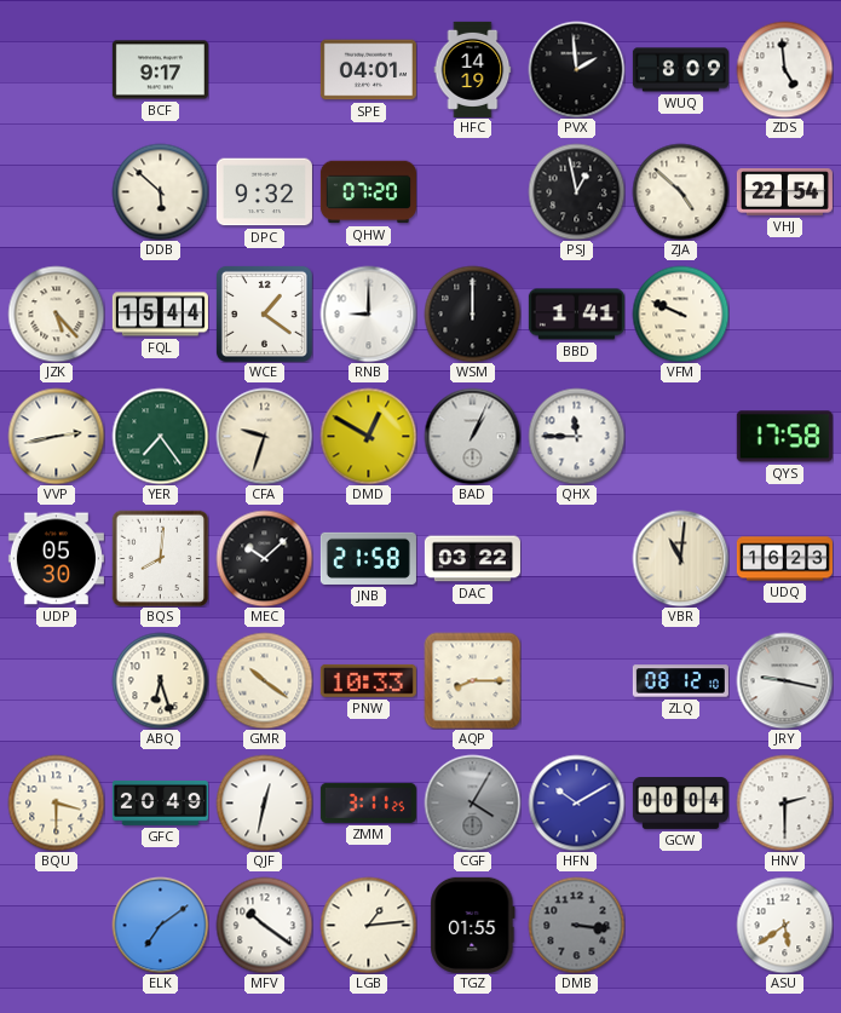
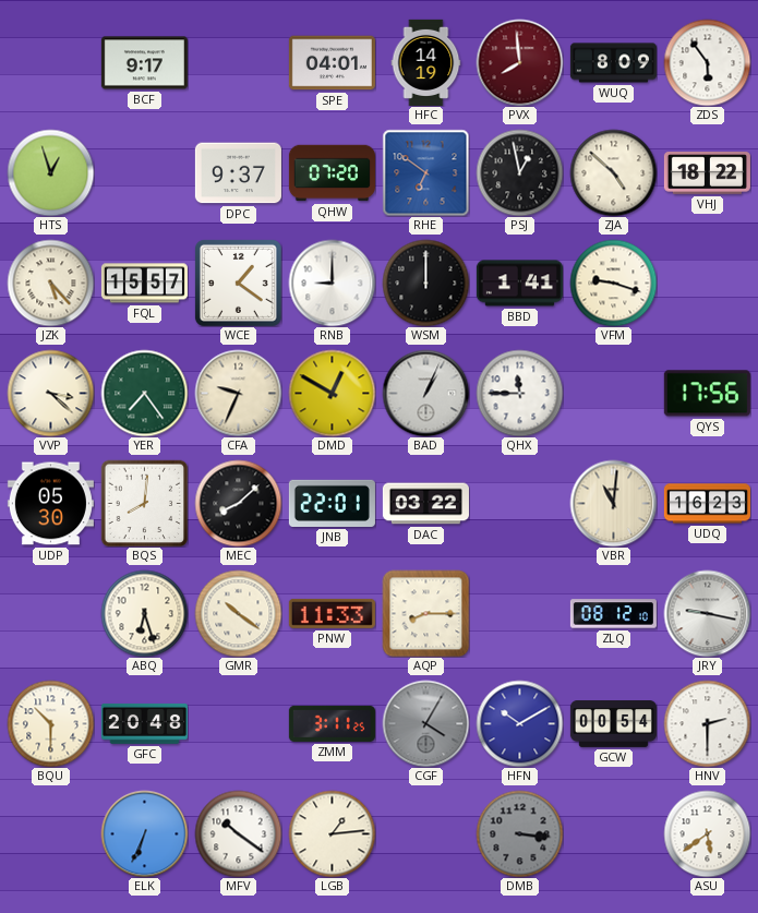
PVX: 1:59 -> 7:59 (519, 62)
PVX dial: black -> burgundy (519, 62)
ZDS: 4:59 -> 5:54 (707, 62)
HTS: none -> 12:57 (50, 172)
DDB: 5:52 -> none (160, 191)
DPC: 9:32 -> 9:37 (238, 173)
RHE: none -> 6:51 (425, 172)
VHJ: 22:54 -> 18:22 (707, 173)
FQL: 15:44 -> 15:57 (144, 284)
VFM: 9:49 -> 9:18 (613, 283)
VVP: 2:43 -> 3:22 (50, 393)
CFA: 9:33 -> 9:34 (238, 393)
QYS: 17:58 -> 17:56 (707, 394)
MEC: 10:08 -> 8:08 (238, 503)
JNB: 21:58 -> 22:01 (332, 503)
PNW: 10:33 -> 11:33 (332, 613)
BQU: 3:30 -> 10:30 (50, 723)
GFC: 20:49 -> 20:48 (144, 723)
QJF: 12:32 -> none (264, 802)
GCW: 00:04 -> 00:54 (613, 724)
ELK: 7:09 -> 6:34 (144, 833)
TGZ: 01:55 -> none (473, 925)
